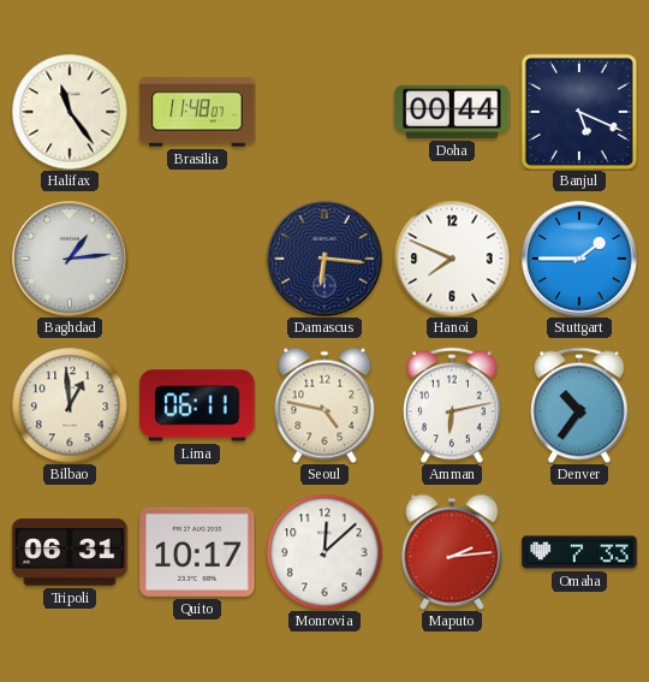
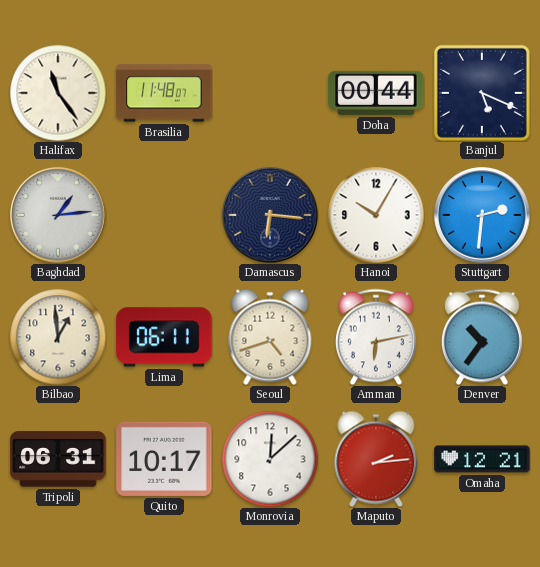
Hanoi: 7:49 -> 10:05 (376, 215)
Stuttgart: 1:45 -> 2:31 (482, 215)
Seoul: 4:47 -> 4:42 (270, 337)
Omaha: 7:33 -> 12:21 (482, 459)
